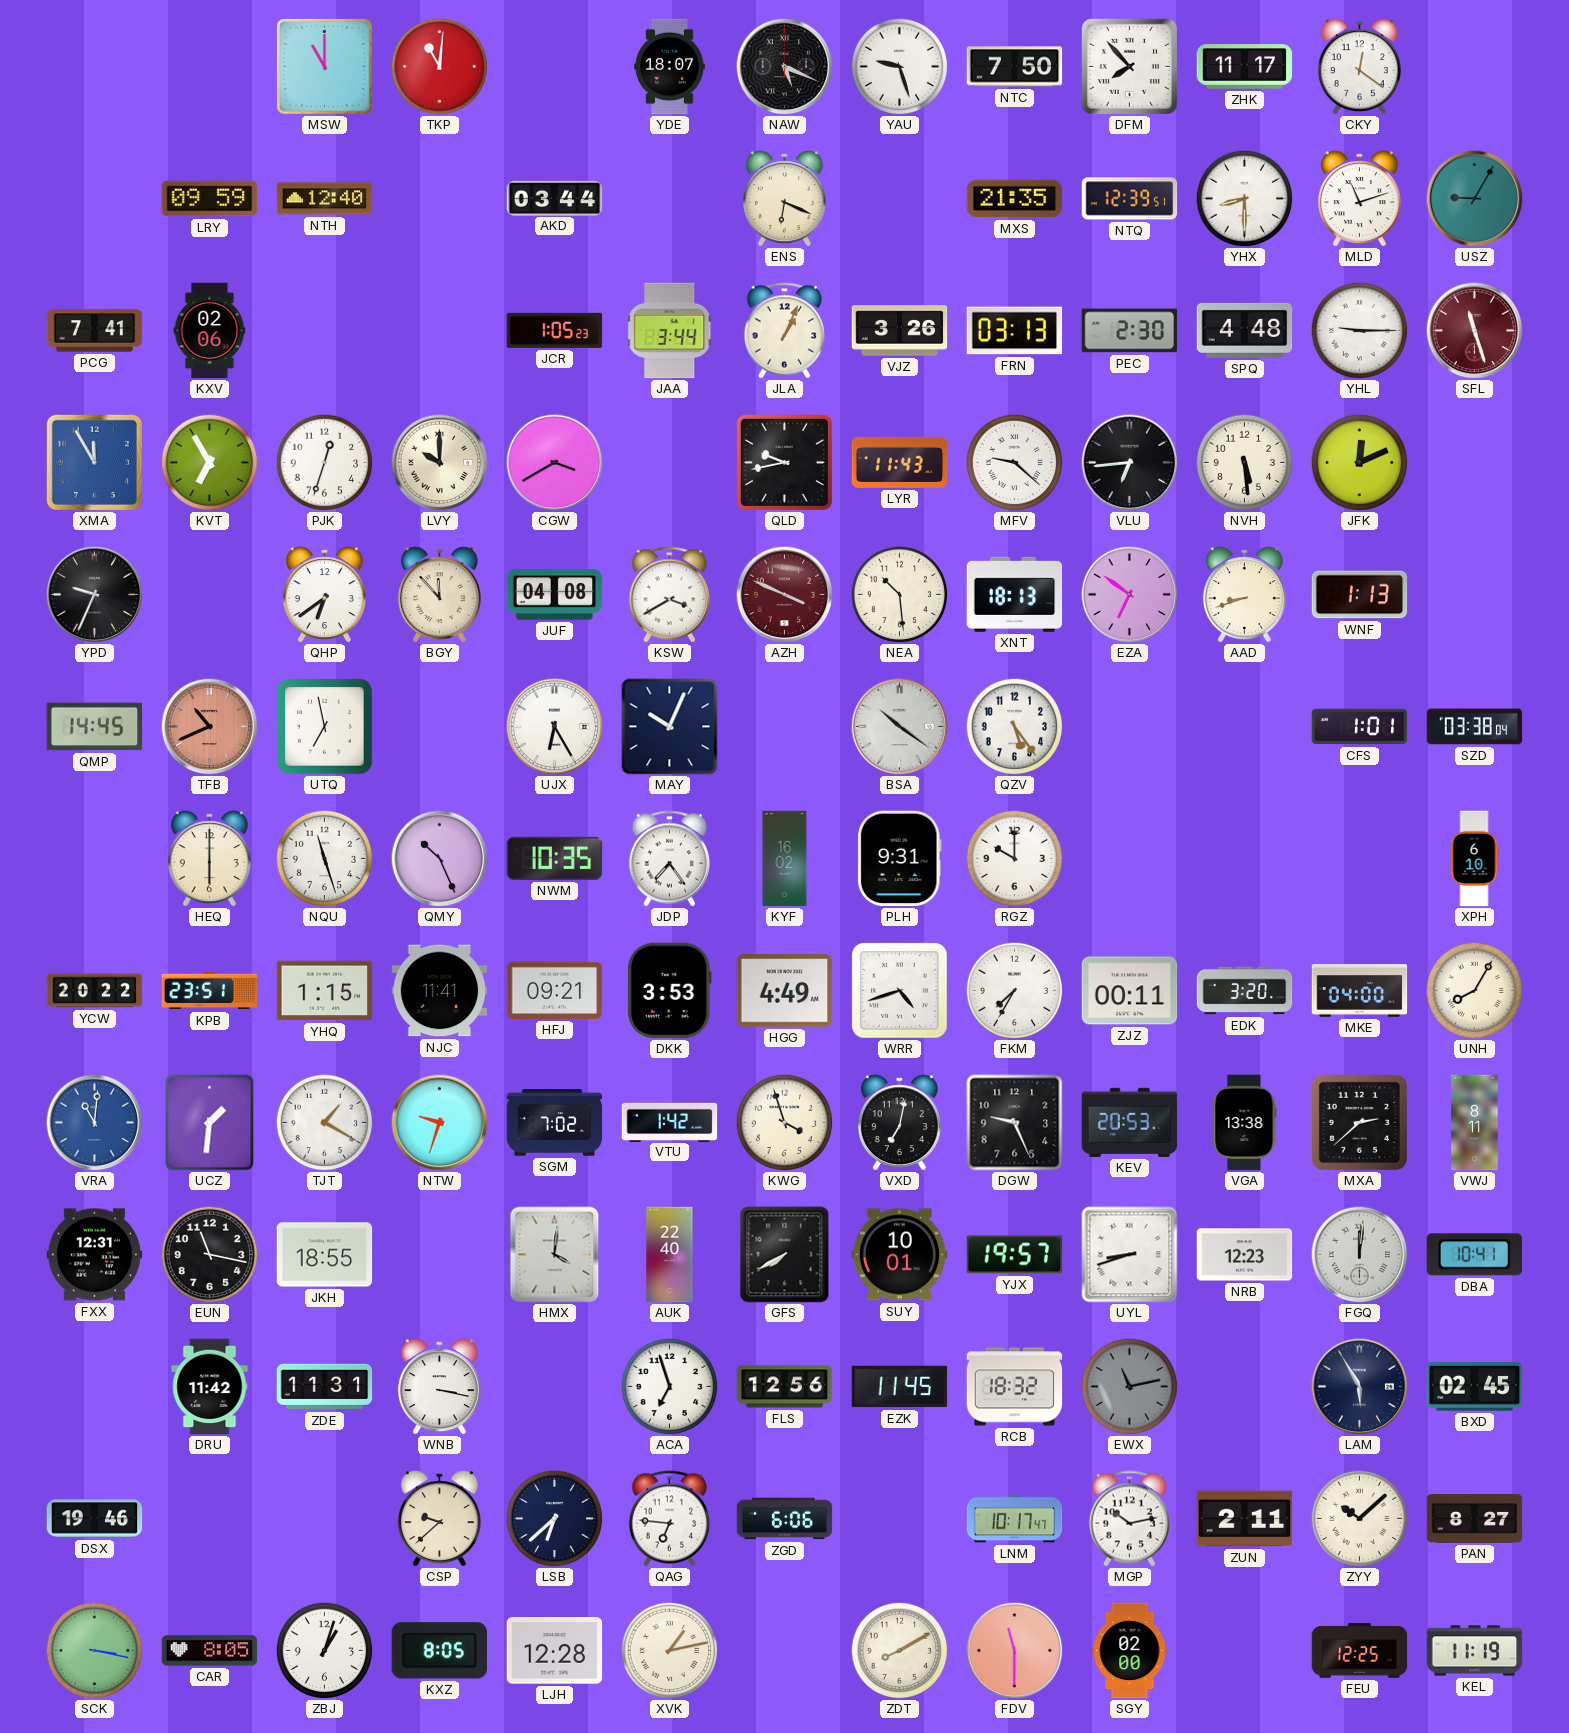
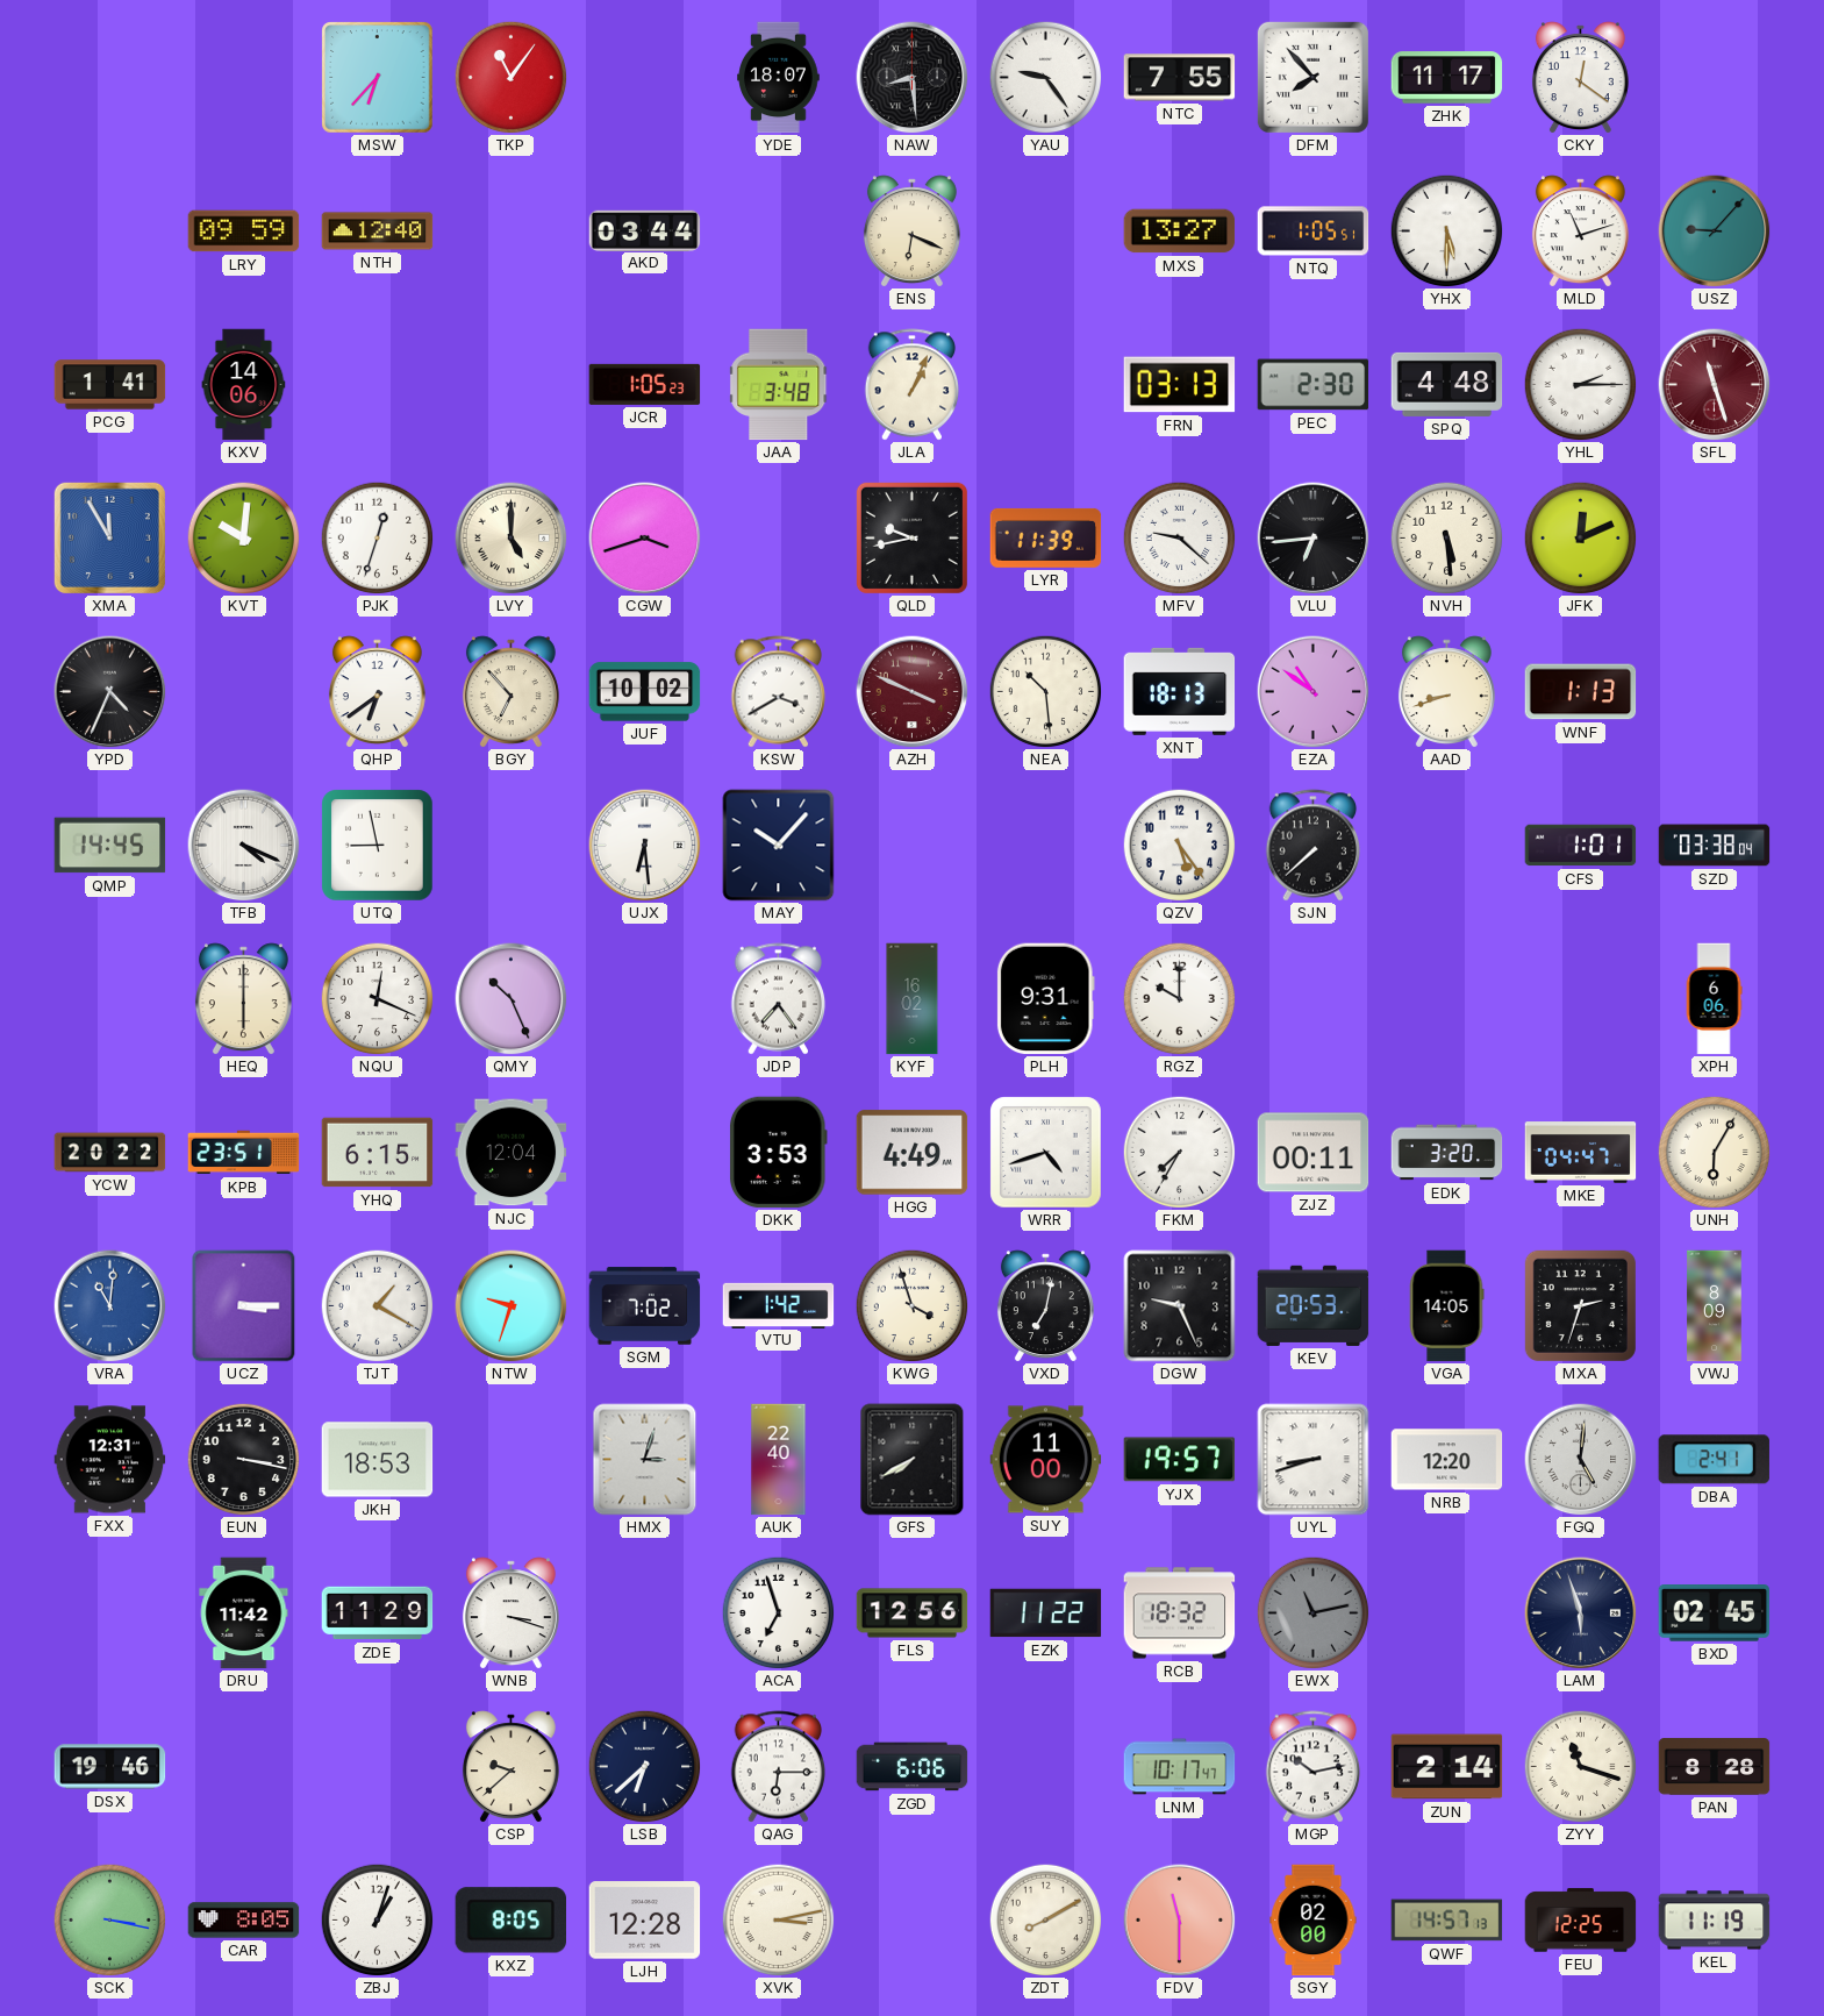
MSW: 11:00 -> 6:37 (378, 78)
TKP: 11:01 -> 11:06 (510, 77)
NAW: 5:19 -> 8:29 (913, 78)
YAU: 9:27 -> 9:24 (1045, 77)
NTC: 7:50 -> 7:55 (1180, 78)
MXS: 21:35 -> 13:27 (1180, 231)
NTQ: 12:39 -> 1:05 (1314, 231)
YHX: 8:30 -> 5:30 (1446, 230)
USZ: 9:05 -> 9:07 (1715, 231)
PCG: 7:41 -> 1:41 (110, 385)
KXV: 02:06 -> 14:06 (244, 385)
JAA: 3:44 -> 3:48 (779, 385)
VJZ: 3:26 -> none (900, 331)
YHL: 9:15 -> 2:15 (1580, 384)
KVT: 6:55 -> 10:01 (243, 537)
LVY: 10:00 -> 5:00 (512, 539)
CGW: 3:40 -> 3:42 (645, 539)
LYR: 11:43 -> 11:39 (1046, 537)
YPD: 9:34 -> 4:34 (110, 692)
BGY: 11:53 -> 6:53 (510, 692)
JUF: 04:08 -> 10:02 (645, 692)
EZA: 6:51 -> 10:51 (1314, 692)
TFB: 10:41 -> 4:19 (244, 846)
TFB dial: salmon -> white (244, 846)
UTQ: 6:58 -> 8:58 (378, 846)
UJX: 6:25 -> 6:29 (645, 846)
MAY: 10:04 -> 10:07 (779, 846)
BSA: 10:21 -> none (900, 727)
SJN: none -> 7:38 (1314, 846)
NQU: 11:27 -> 12:19 (377, 998)
NWM: 10:35 -> none (555, 858)
XPH: 6:10 -> 6:06 (1714, 999)
YHQ: 1:15 -> 6:15 (378, 1153)
NJC: 11:41 -> 12:04 (512, 1153)
HFJ: 09:21 -> none (555, 990)
MKE: 04:00 -> 04:47 (1581, 1153)
UNH: 8:05 -> 6:05 (1714, 1152)
UCZ: 1:31 -> 3:15 (244, 1306)
VGA: 13:38 -> 14:05 (1446, 1306)
MXA: 2:38 -> 2:33 (1580, 1305)
VWJ: 8:11 -> 8:09 (1715, 1306)
EUN: 11:17 -> 3:17 (243, 1459)
JKH: 18:55 -> 18:53 (378, 1460)
HMX: 4:01 -> 3:03 (645, 1460)
SUY: 10:01 -> 11:00 (1046, 1460)
NRB: 12:23 -> 12:20 (1447, 1460)
FGQ: 12:01 -> 5:01 (1581, 1460)
DBA: 10:41 -> 2:41 (1714, 1460)
ZDE: 11:31 -> 11:29 (378, 1613)
WNB: 3:17 -> 3:18 (510, 1613)
EZK: 11:45 -> 11:22 (1046, 1613)
LAM: 5:55 -> 5:57 (1581, 1613)
QAG: 6:46 -> 6:15 (779, 1767)
ZUN: 2:11 -> 2:14 (1447, 1767)
ZYY: 10:08 -> 11:18 (1580, 1766)
PAN: 8:27 -> 8:28 (1715, 1767)
XVK: 1:13 -> 3:13 (778, 1919)
QWF: none -> 14:57 (1447, 1921)
